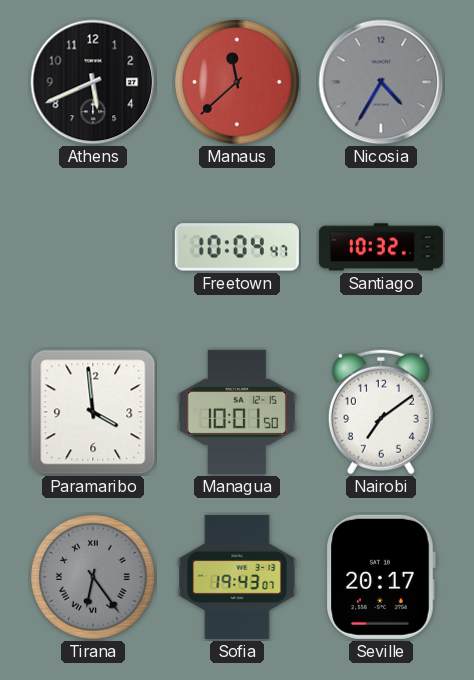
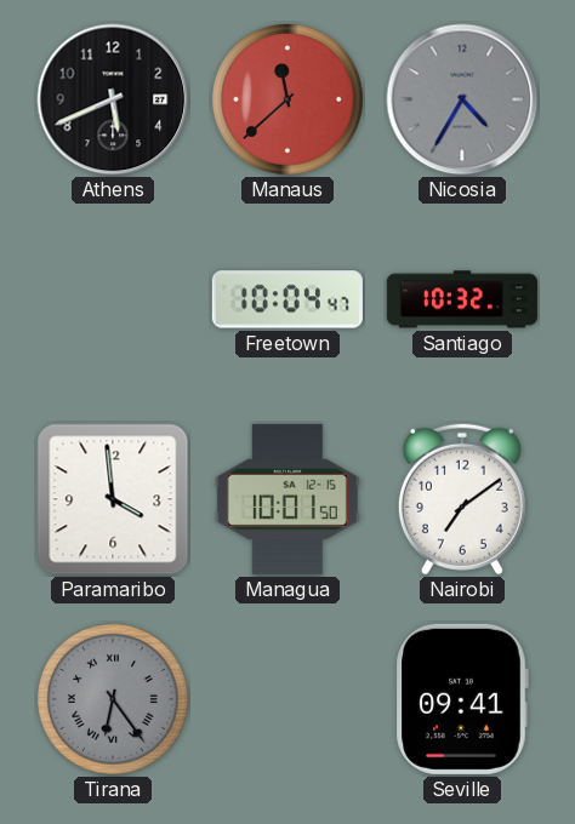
Sofia: 19:43 -> none (237, 577)
Seville: 20:17 -> 09:41 (462, 699)
